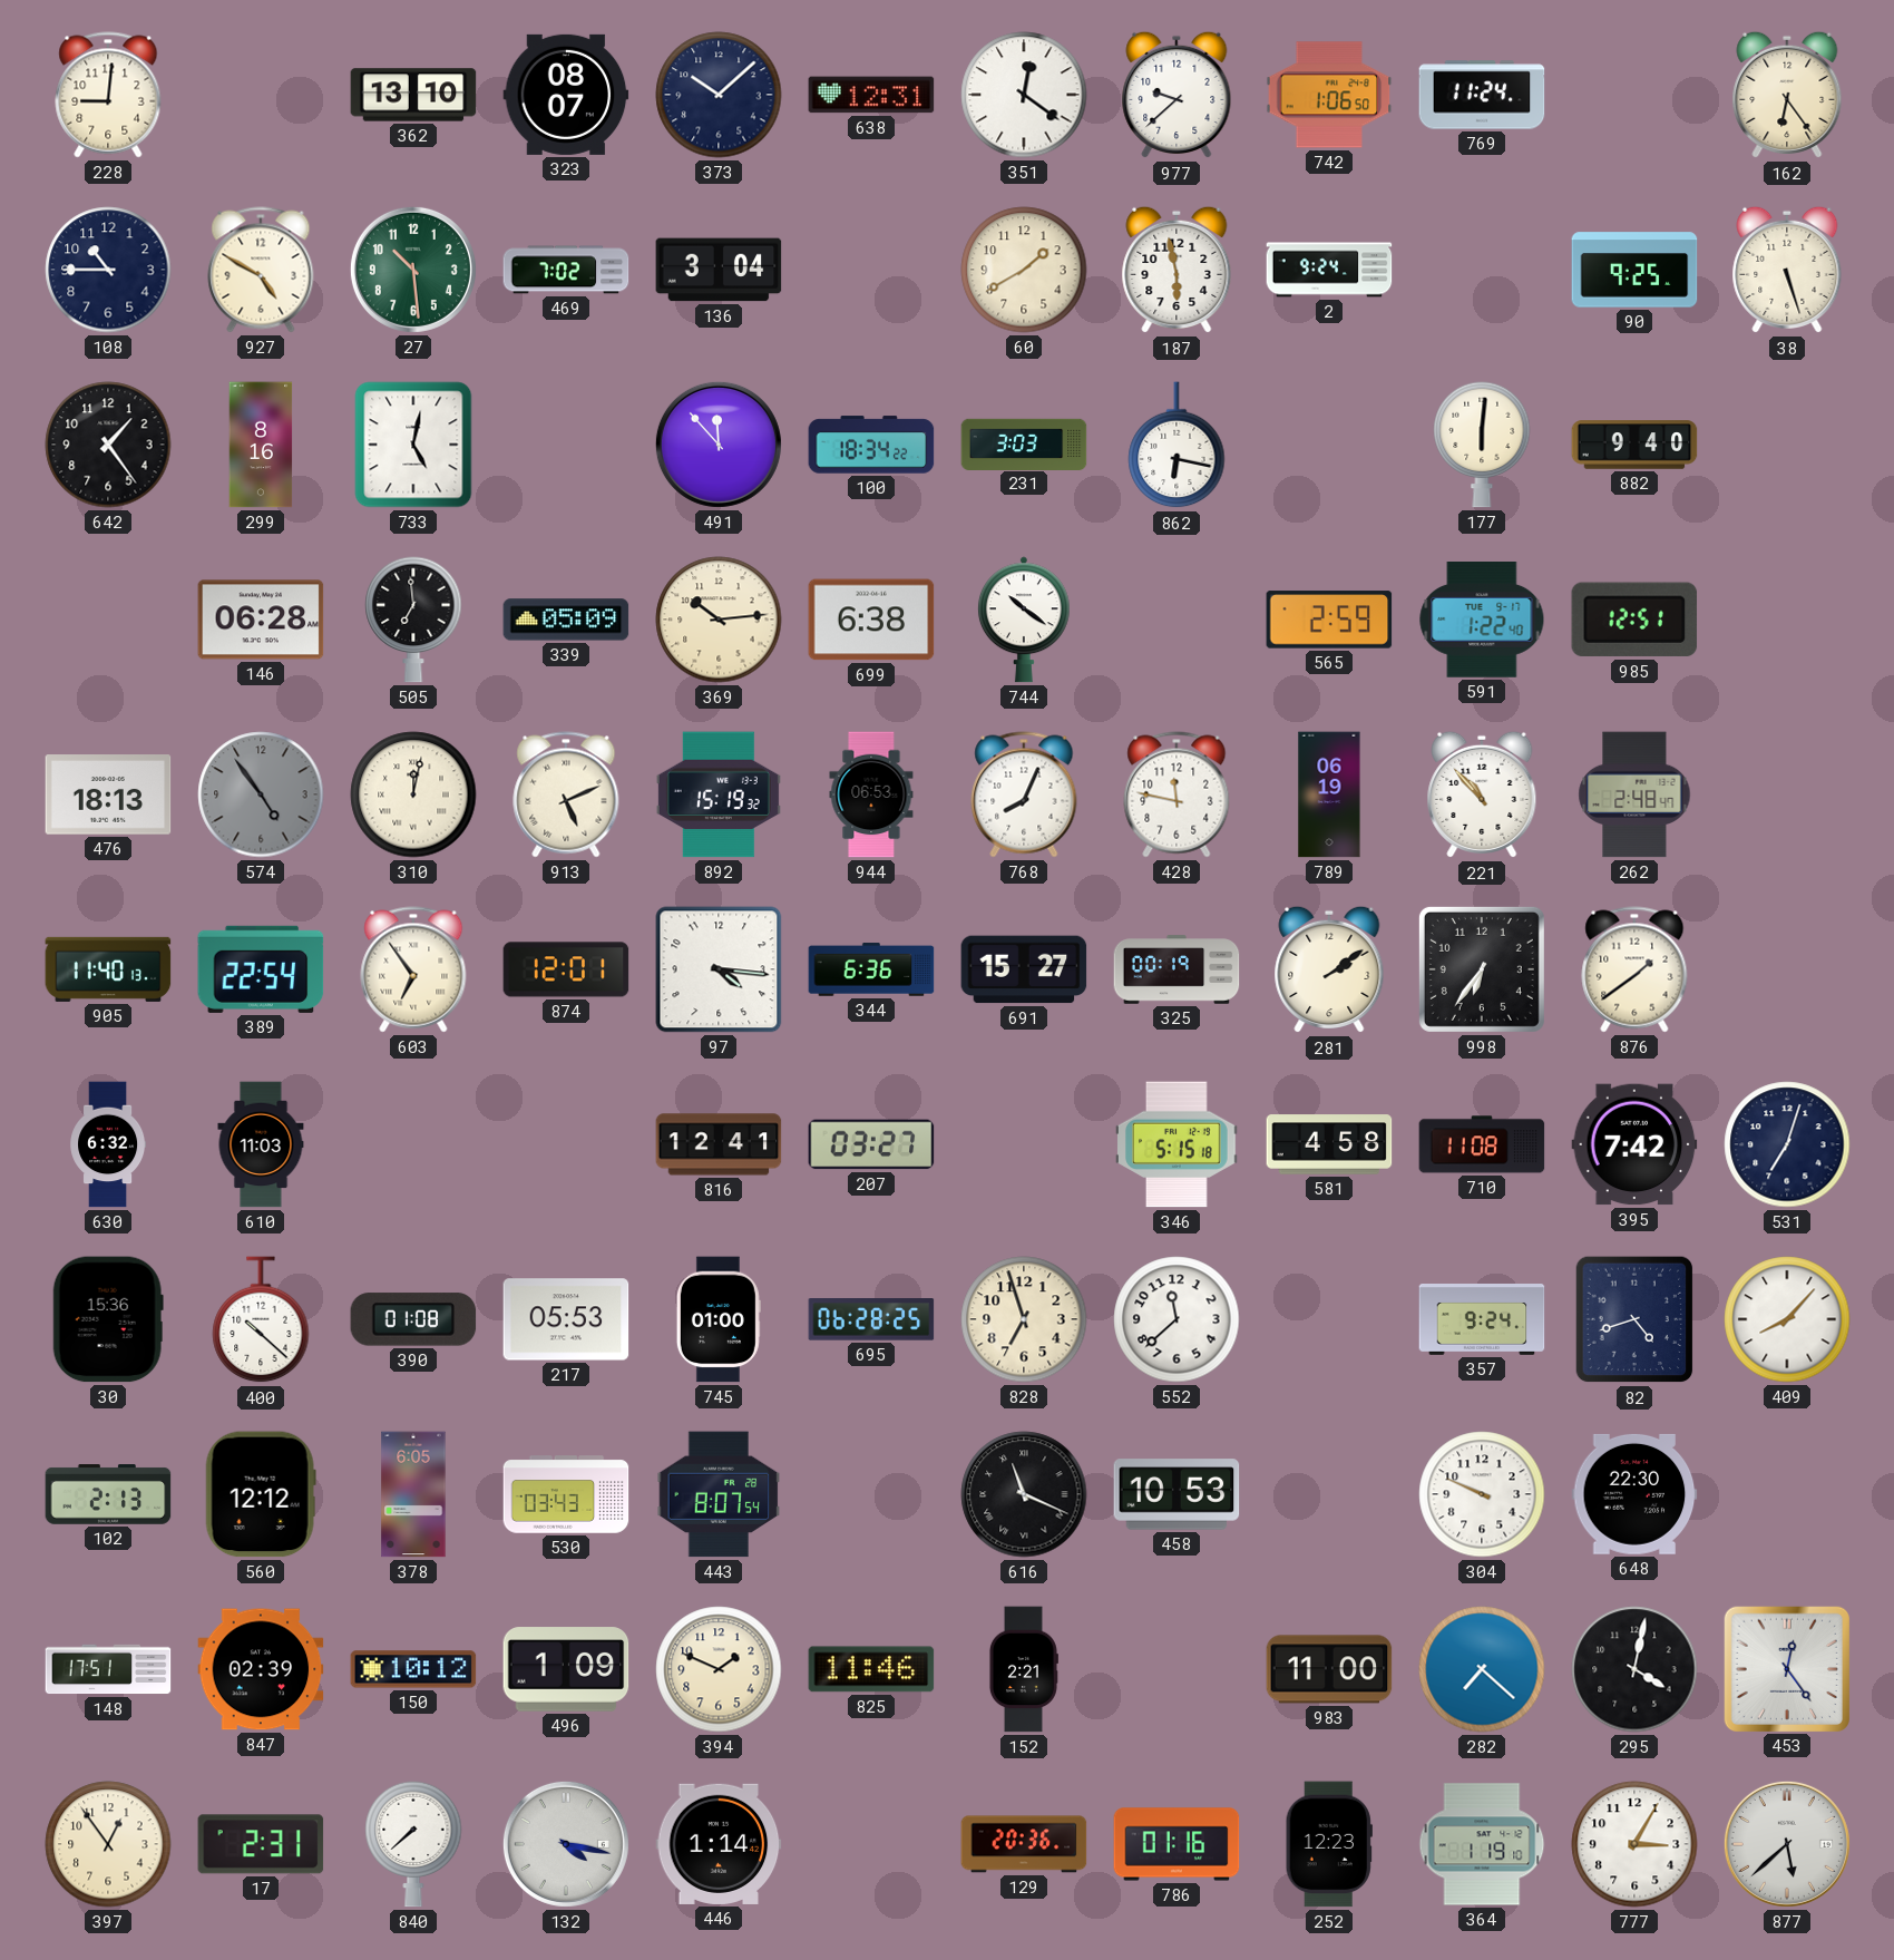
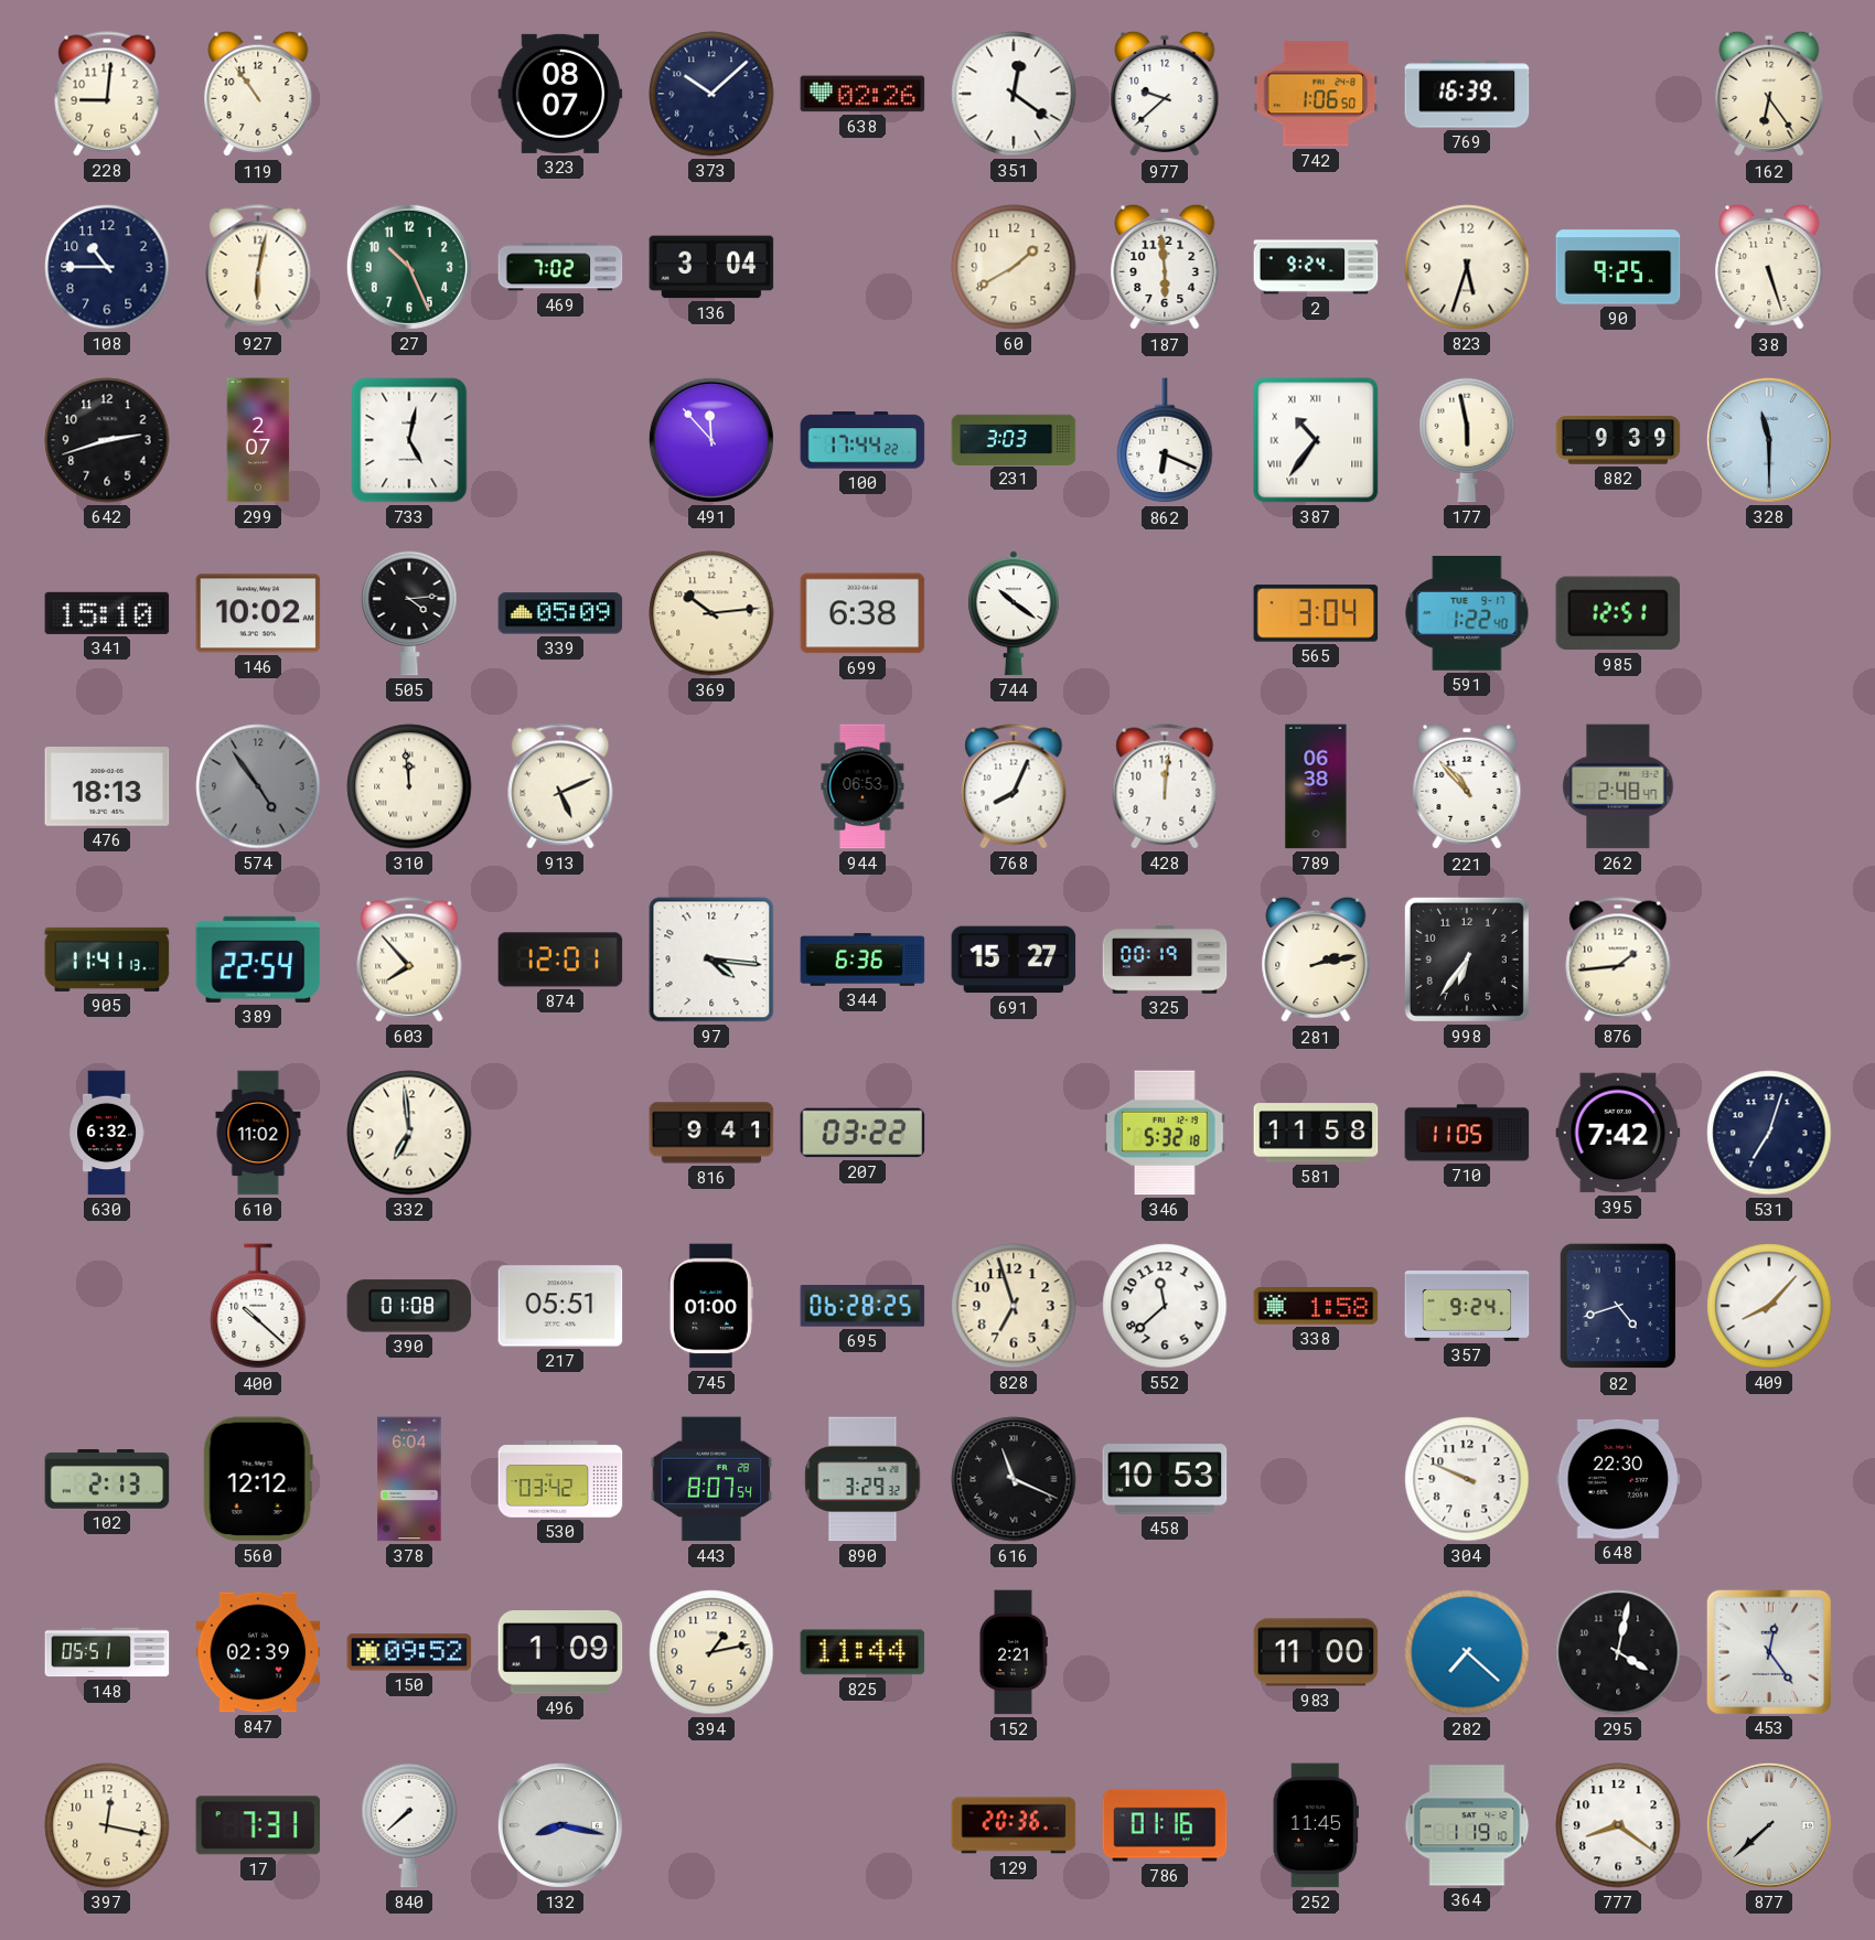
119: none -> 10:54 (258, 94)
362: 13:10 -> none (413, 95)
638: 12:31 -> 02:26 (863, 94)
769: 11:24 -> 16:39 (1467, 94)
927: 4:50 -> 6:02 (258, 267)
27: 10:29 -> 10:26 (409, 267)
187: 5:58 -> 5:59 (1165, 267)
823: none -> 5:33 (1467, 267)
642: 1:24 -> 2:42 (107, 440)
299: 8:16 -> 2:07 (258, 440)
100: 18:34 -> 17:44 (863, 440)
862: 6:17 -> 6:19 (1165, 441)
387: none -> 10:36 (1316, 440)
177: 6:01 -> 5:58 (1467, 440)
882: 9:40 -> 9:39 (1618, 440)
328: none -> 11:30 (1769, 440)
341: none -> 15:10 (107, 613)
146: 06:28 -> 10:02 (258, 613)
505: 6:59 -> 4:14 (409, 613)
565: 2:59 -> 3:04 (1316, 613)
310: 12:02 -> 11:59 (409, 786)
892: 15:19 -> none (719, 794)
428: 11:47 -> 12:01 (1165, 786)
789: 06:19 -> 06:38 (1316, 786)
905: 11:40 -> 11:41 (107, 960)
603: 6:54 -> 7:53 (409, 960)
281: 2:09 -> 2:13 (1316, 960)
876: 1:39 -> 1:44 (1618, 960)
610: 11:03 -> 11:02 (258, 1133)
332: none -> 6:59 (409, 1133)
816: 12:41 -> 9:41 (711, 1133)
207: 03:27 -> 03:22 (863, 1133)
346: 5:15 -> 5:32 (1166, 1133)
581: 4:58 -> 11:58 (1316, 1133)
710: 11:08 -> 11:05 (1467, 1133)
30: 15:36 -> none (108, 1319)
217: 05:53 -> 05:51 (560, 1306)
338: none -> 1:58 (1316, 1307)
378: 6:05 -> 6:04 (409, 1479)
530: 03:43 -> 03:42 (560, 1479)
890: none -> 3:29 (863, 1479)
148: 17:51 -> 05:51 (107, 1652)
150: 10:12 -> 09:52 (409, 1652)
394: 1:49 -> 1:13 (711, 1652)
825: 11:46 -> 11:44 (863, 1652)
397: 12:54 -> 12:17 (107, 1825)
17: 2:31 -> 7:31 (258, 1825)
132: 4:17 -> 8:17 (560, 1825)
446: 1:14 -> none (719, 1844)
252: 12:23 -> 11:45 (1316, 1825)
777: 3:05 -> 8:21 (1618, 1825)
877: 5:38 -> 7:38 (1769, 1825)
